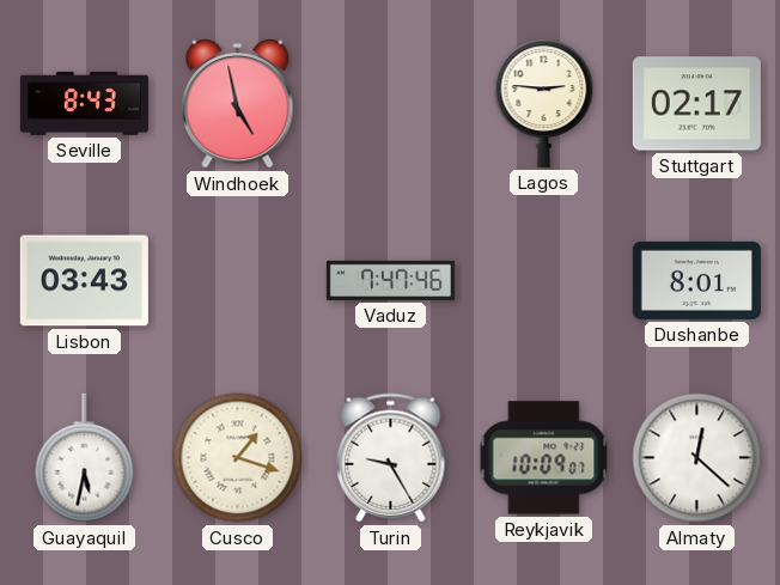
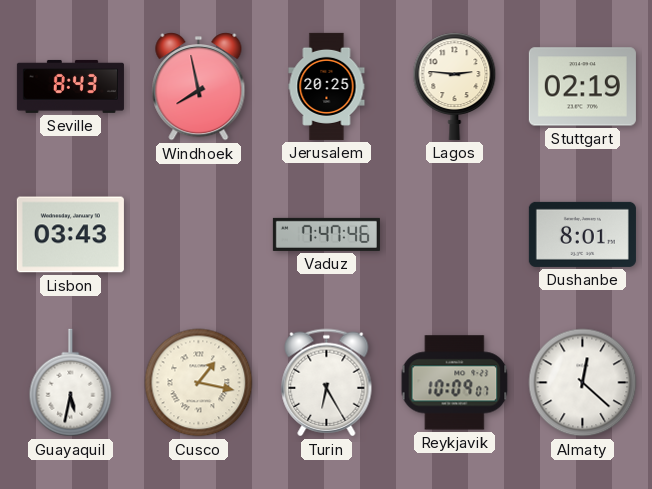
Windhoek: 4:58 -> 7:58 (199, 87)
Jerusalem: none -> 20:25 (327, 86)
Stuttgart: 02:17 -> 02:19 (582, 87)
Cusco: 1:18 -> 1:17 (199, 383)
Turin: 9:25 -> 6:25 (327, 383)
